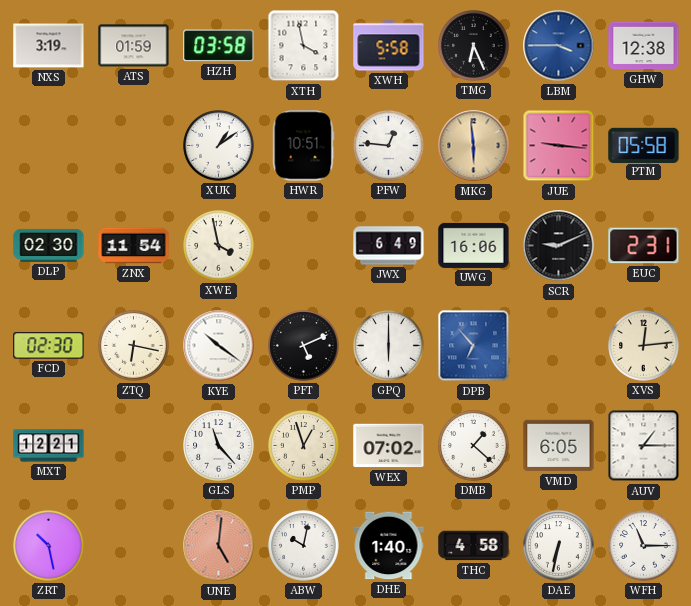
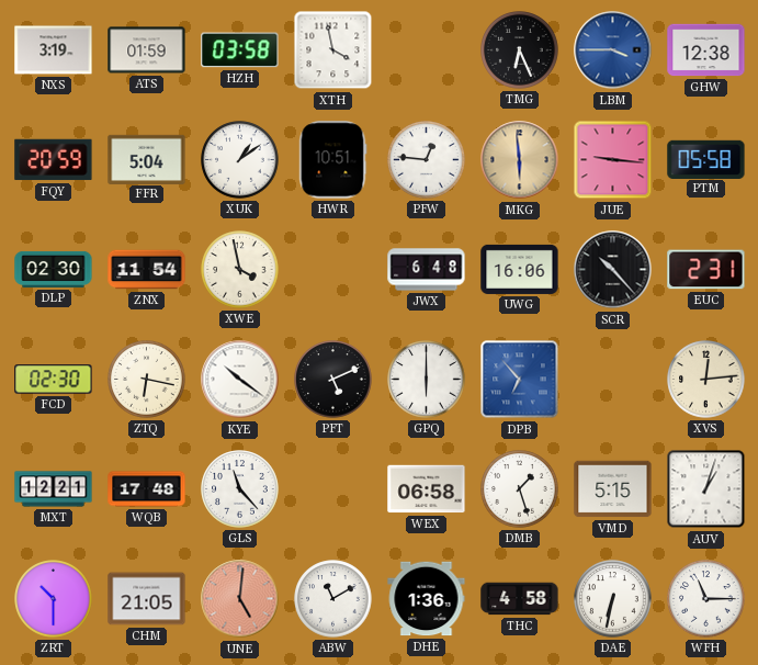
XWH: 5:58 -> none (389, 46)
FQY: none -> 20:59 (54, 160)
FFR: none -> 5:04 (147, 159)
JWX: 6:49 -> 6:48 (427, 270)
SCR: 9:11 -> 10:23 (613, 270)
WQB: none -> 17:48 (147, 489)
PMP: 12:57 -> none (304, 446)
WEX: 07:02 -> 06:58 (427, 489)
DMB: 1:22 -> 1:27 (520, 489)
VMD: 6:05 -> 5:15 (613, 489)
AUV: 1:15 -> 1:03 (706, 489)
ZRT: 10:28 -> 10:30 (54, 599)
CHM: none -> 21:05 (147, 599)
ABW: 10:02 -> 11:10 (333, 599)
DHE: 1:40 -> 1:36 (427, 599)
